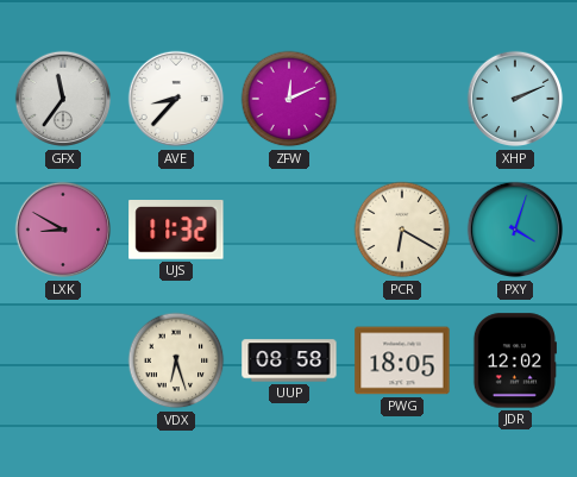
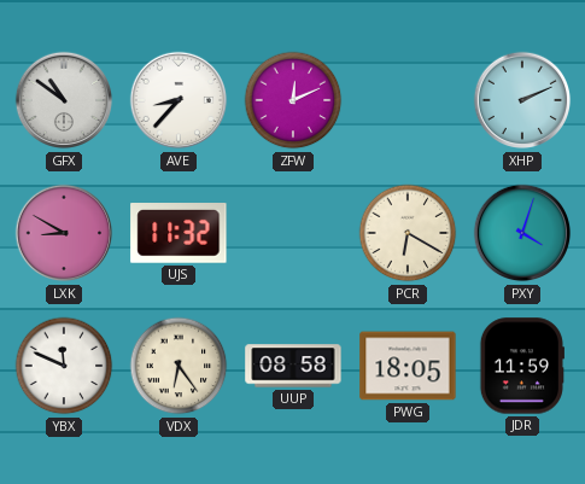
GFX: 11:36 -> 10:51 (64, 100)
YBX: none -> 11:49 (64, 366)
VDX: 6:27 -> 6:24 (179, 366)
JDR: 12:02 -> 11:59 (521, 366)
